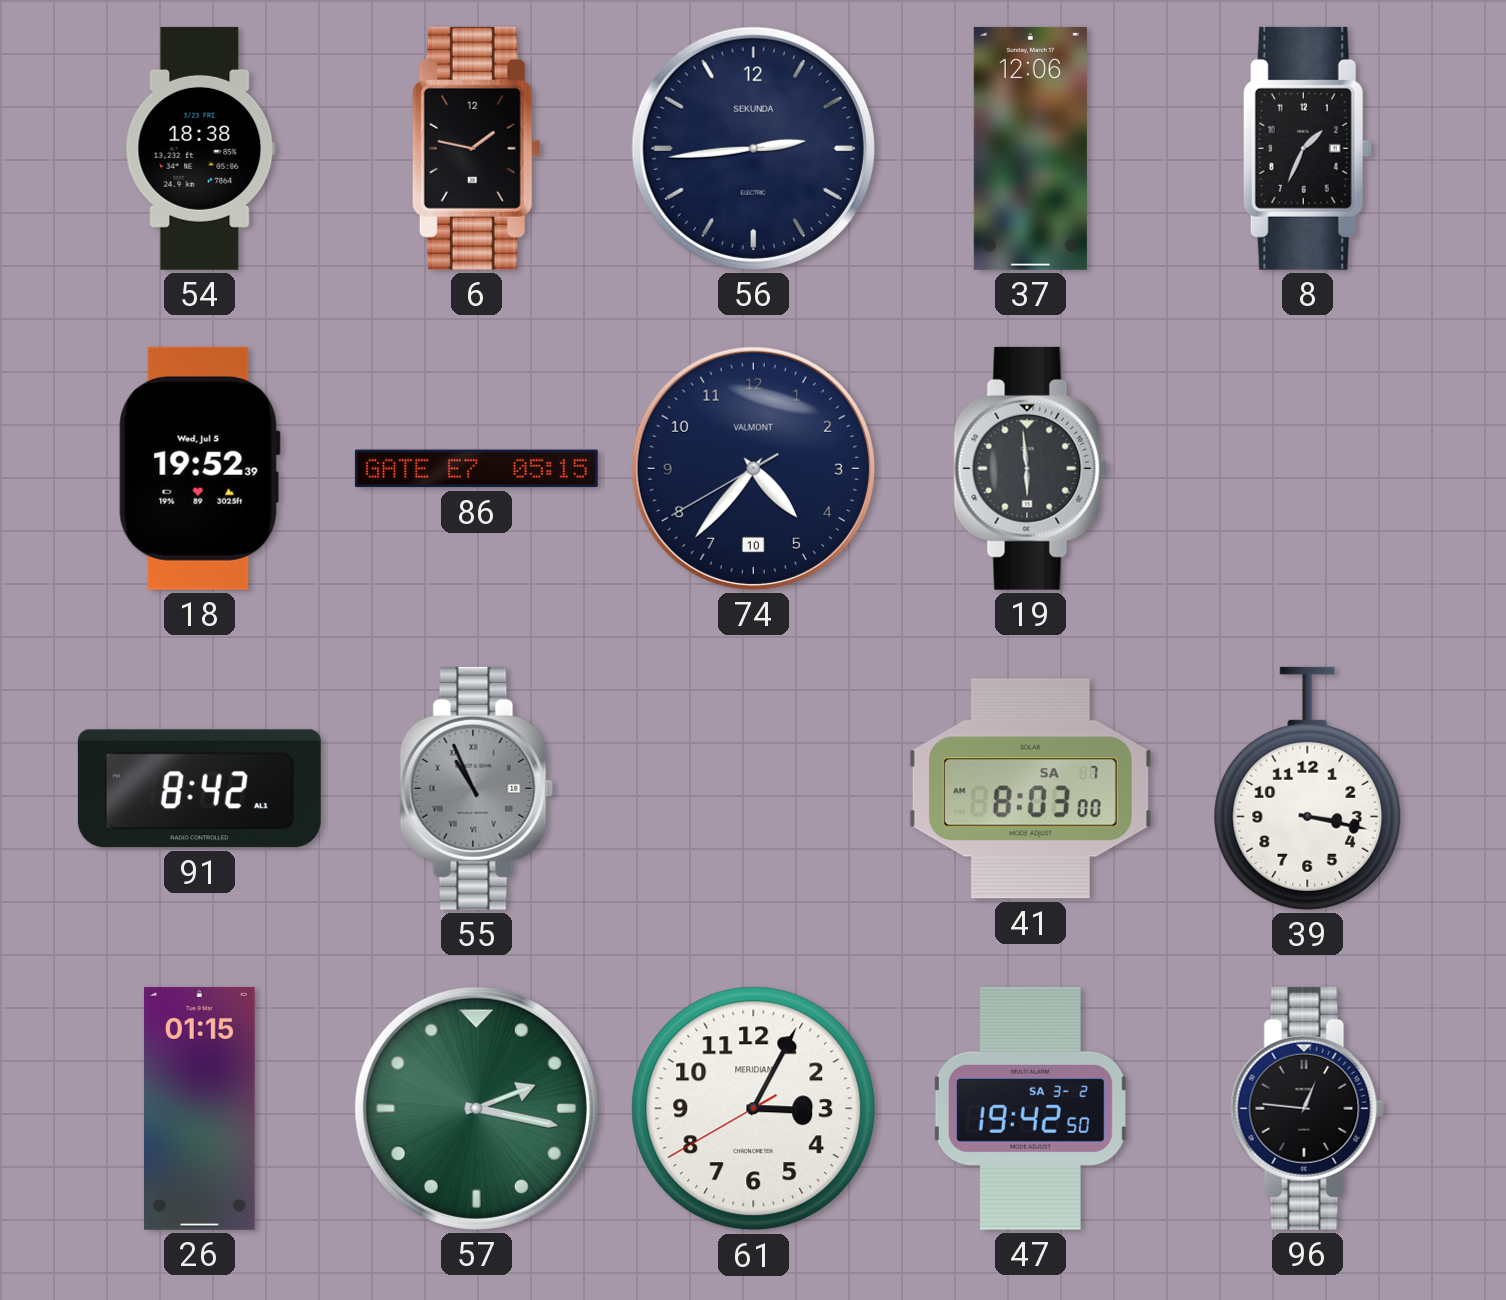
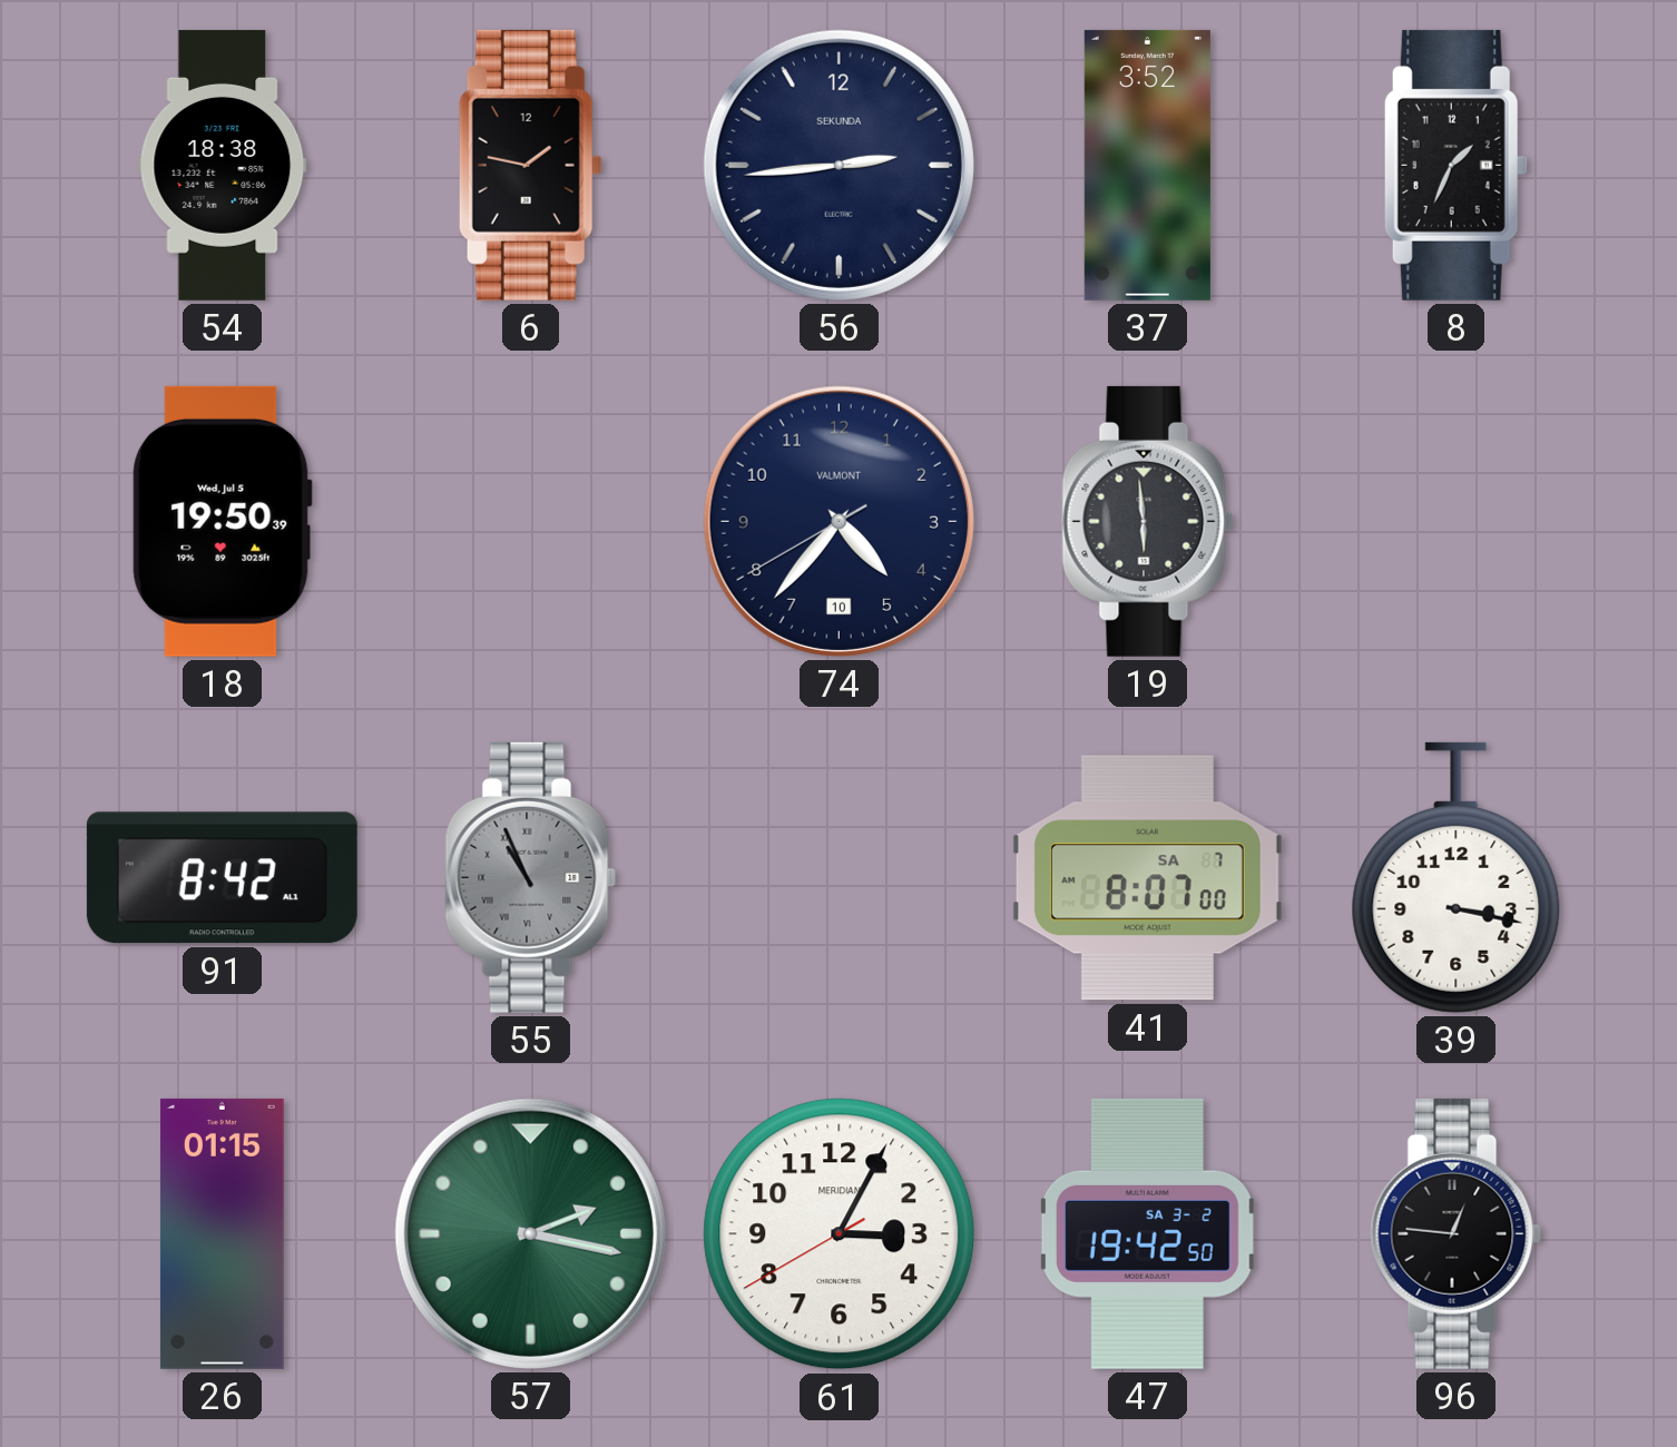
37: 12:06 -> 3:52 (1147, 165)
18: 19:52 -> 19:50 (222, 521)
86: 05:15 -> none (476, 469)
41: 8:03 -> 8:07 (1147, 878)
